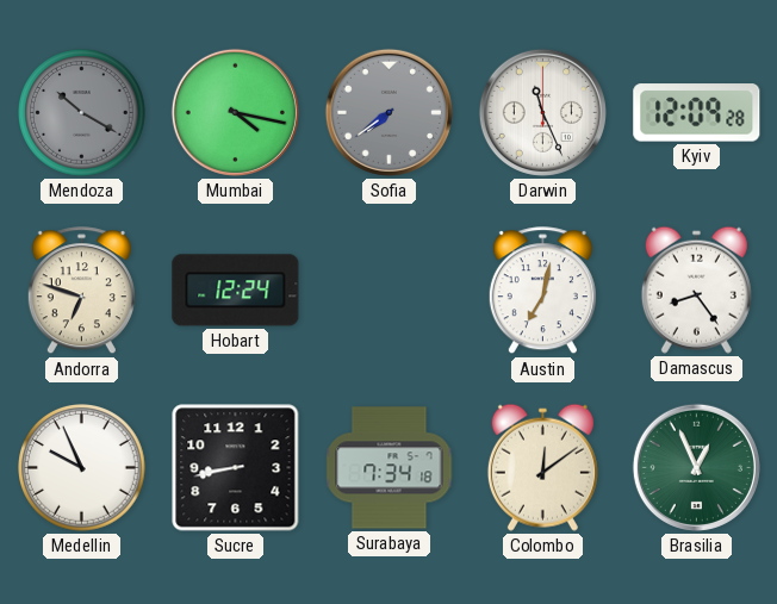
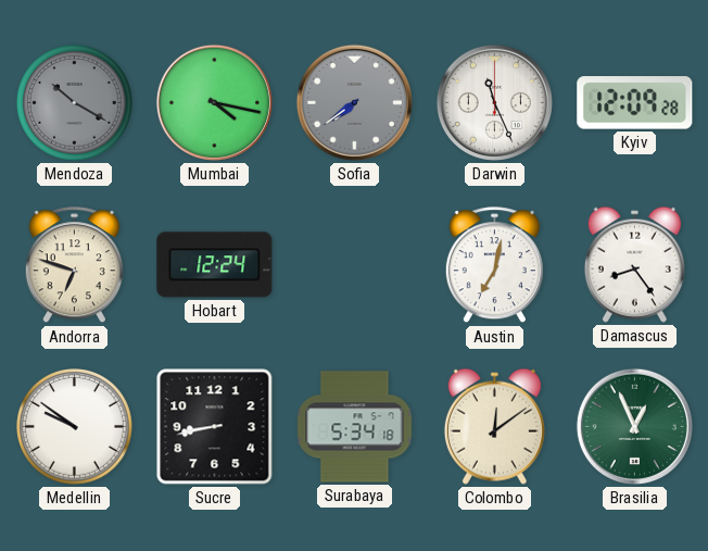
Medellin: 9:56 -> 9:51 (75, 427)
Surabaya: 7:34 -> 5:34 (355, 427)
